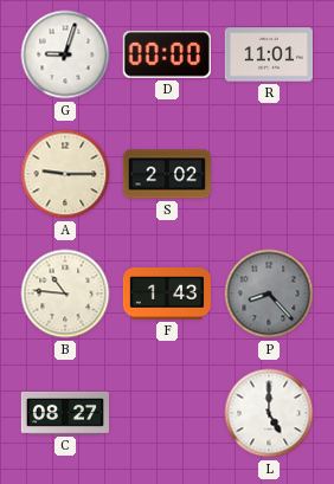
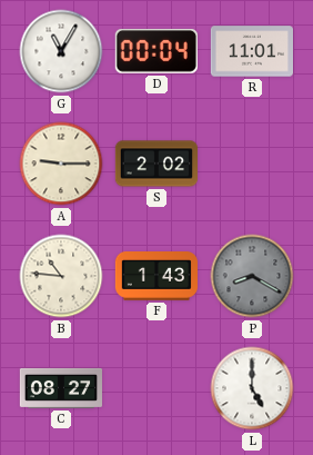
G: 9:03 -> 11:05 (61, 51)
D: 00:00 -> 00:04 (156, 51)
P: 8:23 -> 8:20 (252, 276)
